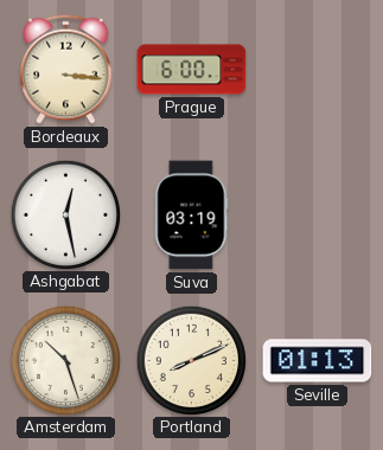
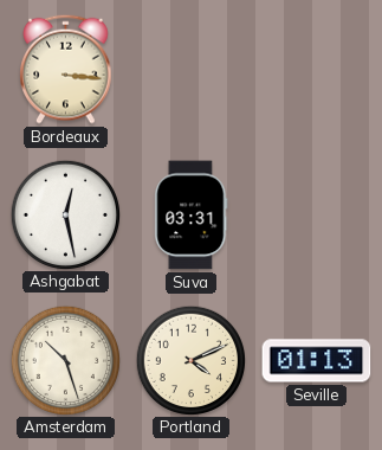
Prague: 6:00 -> none (192, 70)
Suva: 03:19 -> 03:31 (192, 216)
Portland: 8:11 -> 4:11 (190, 360)
